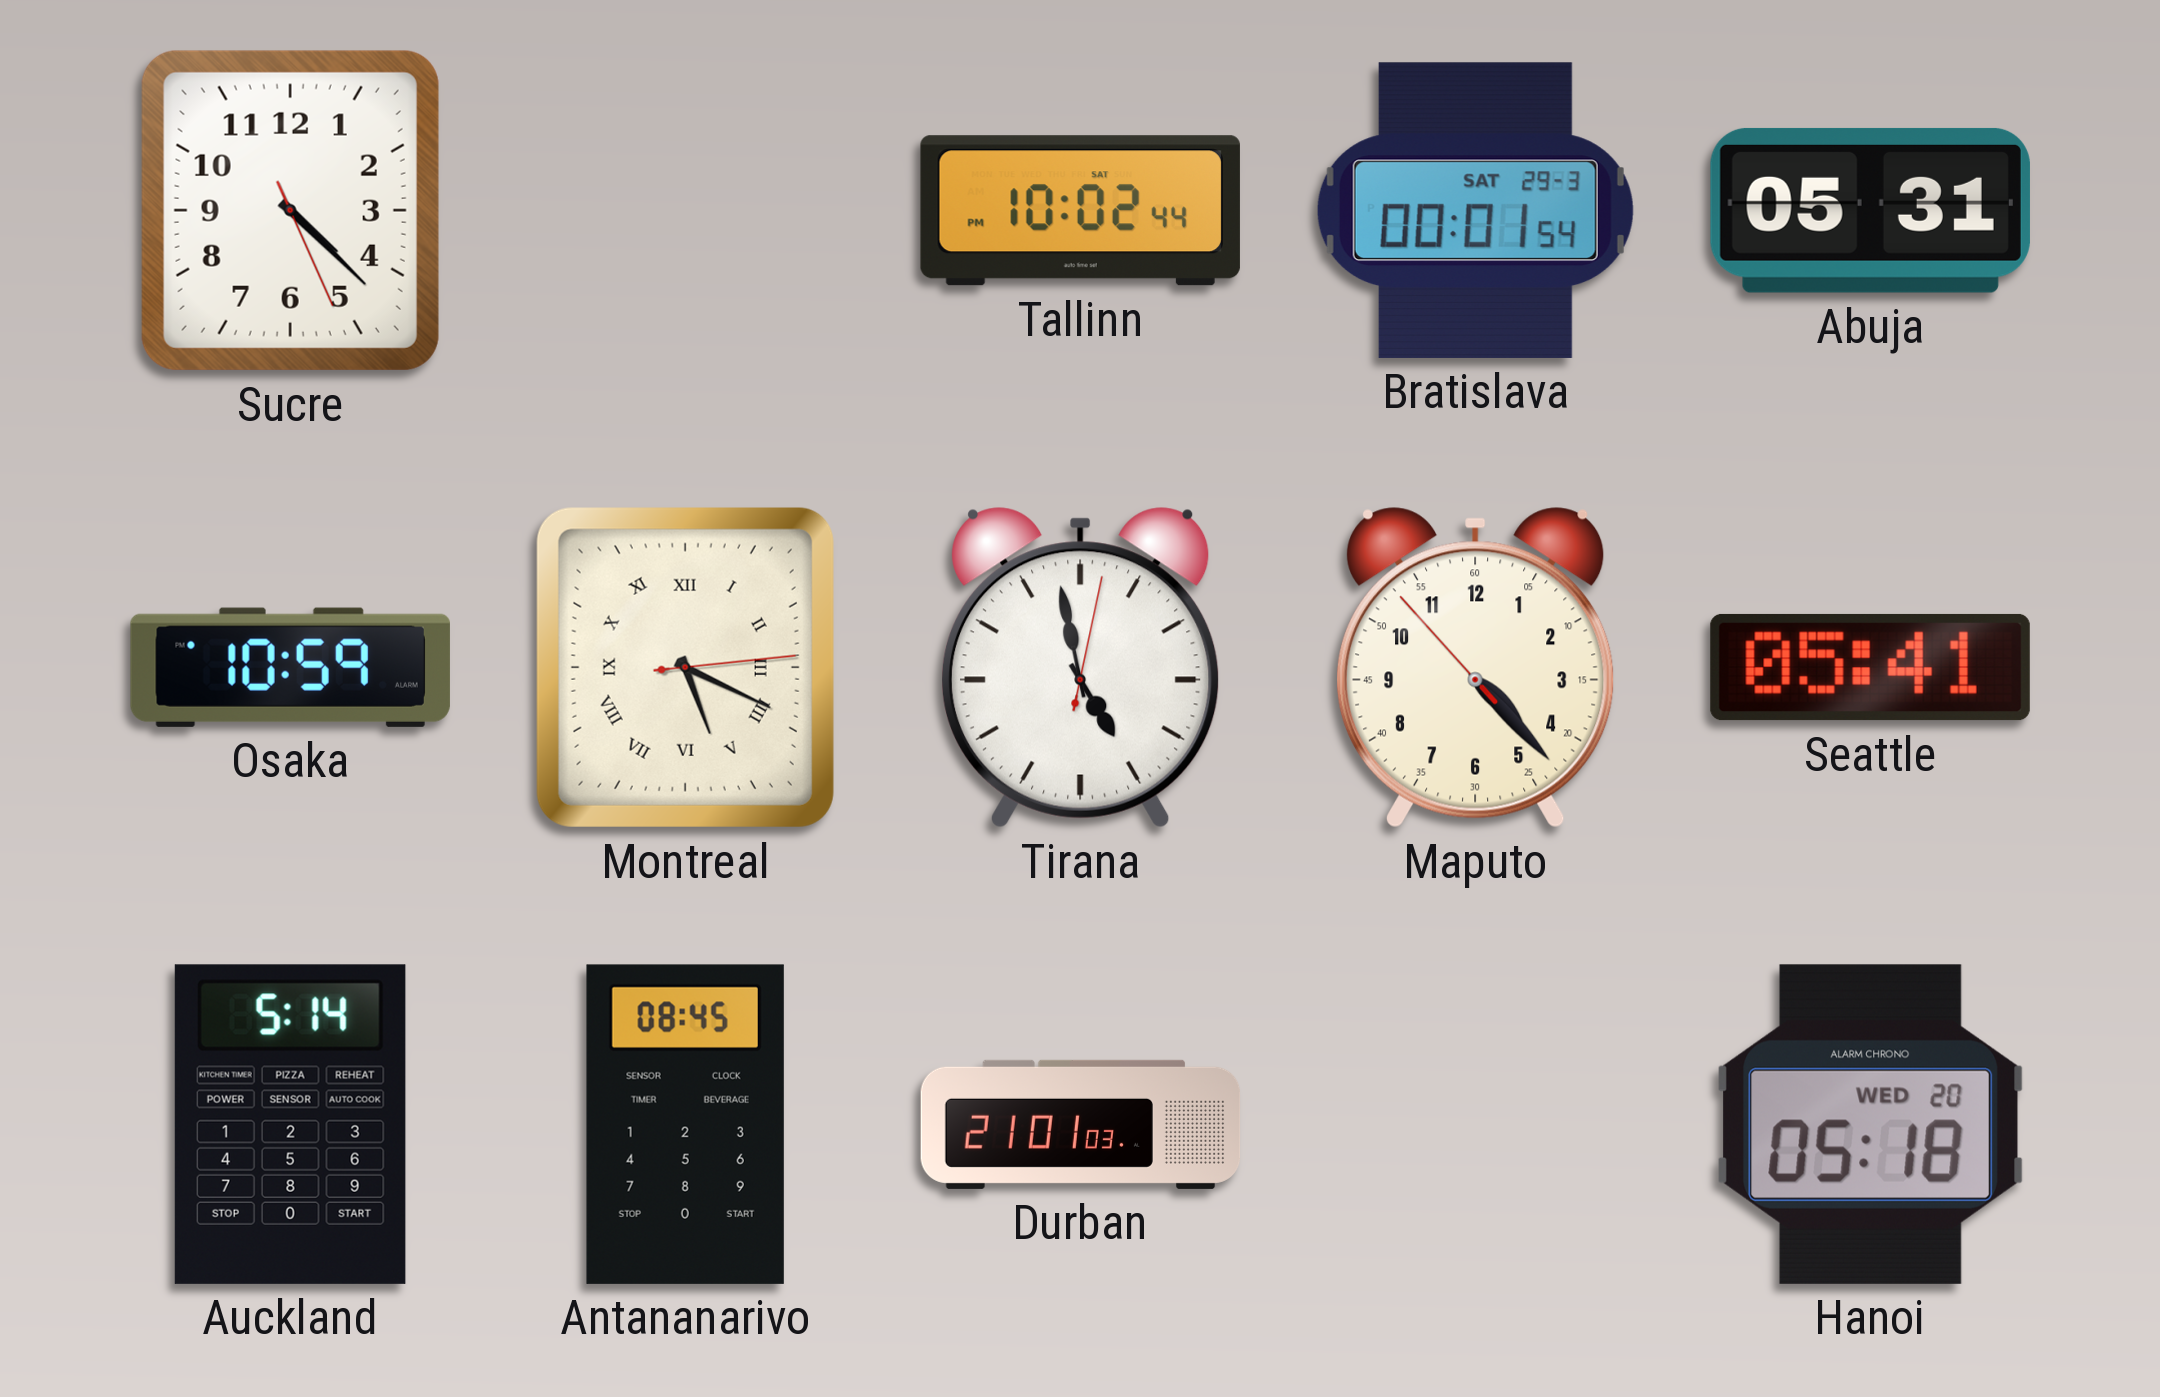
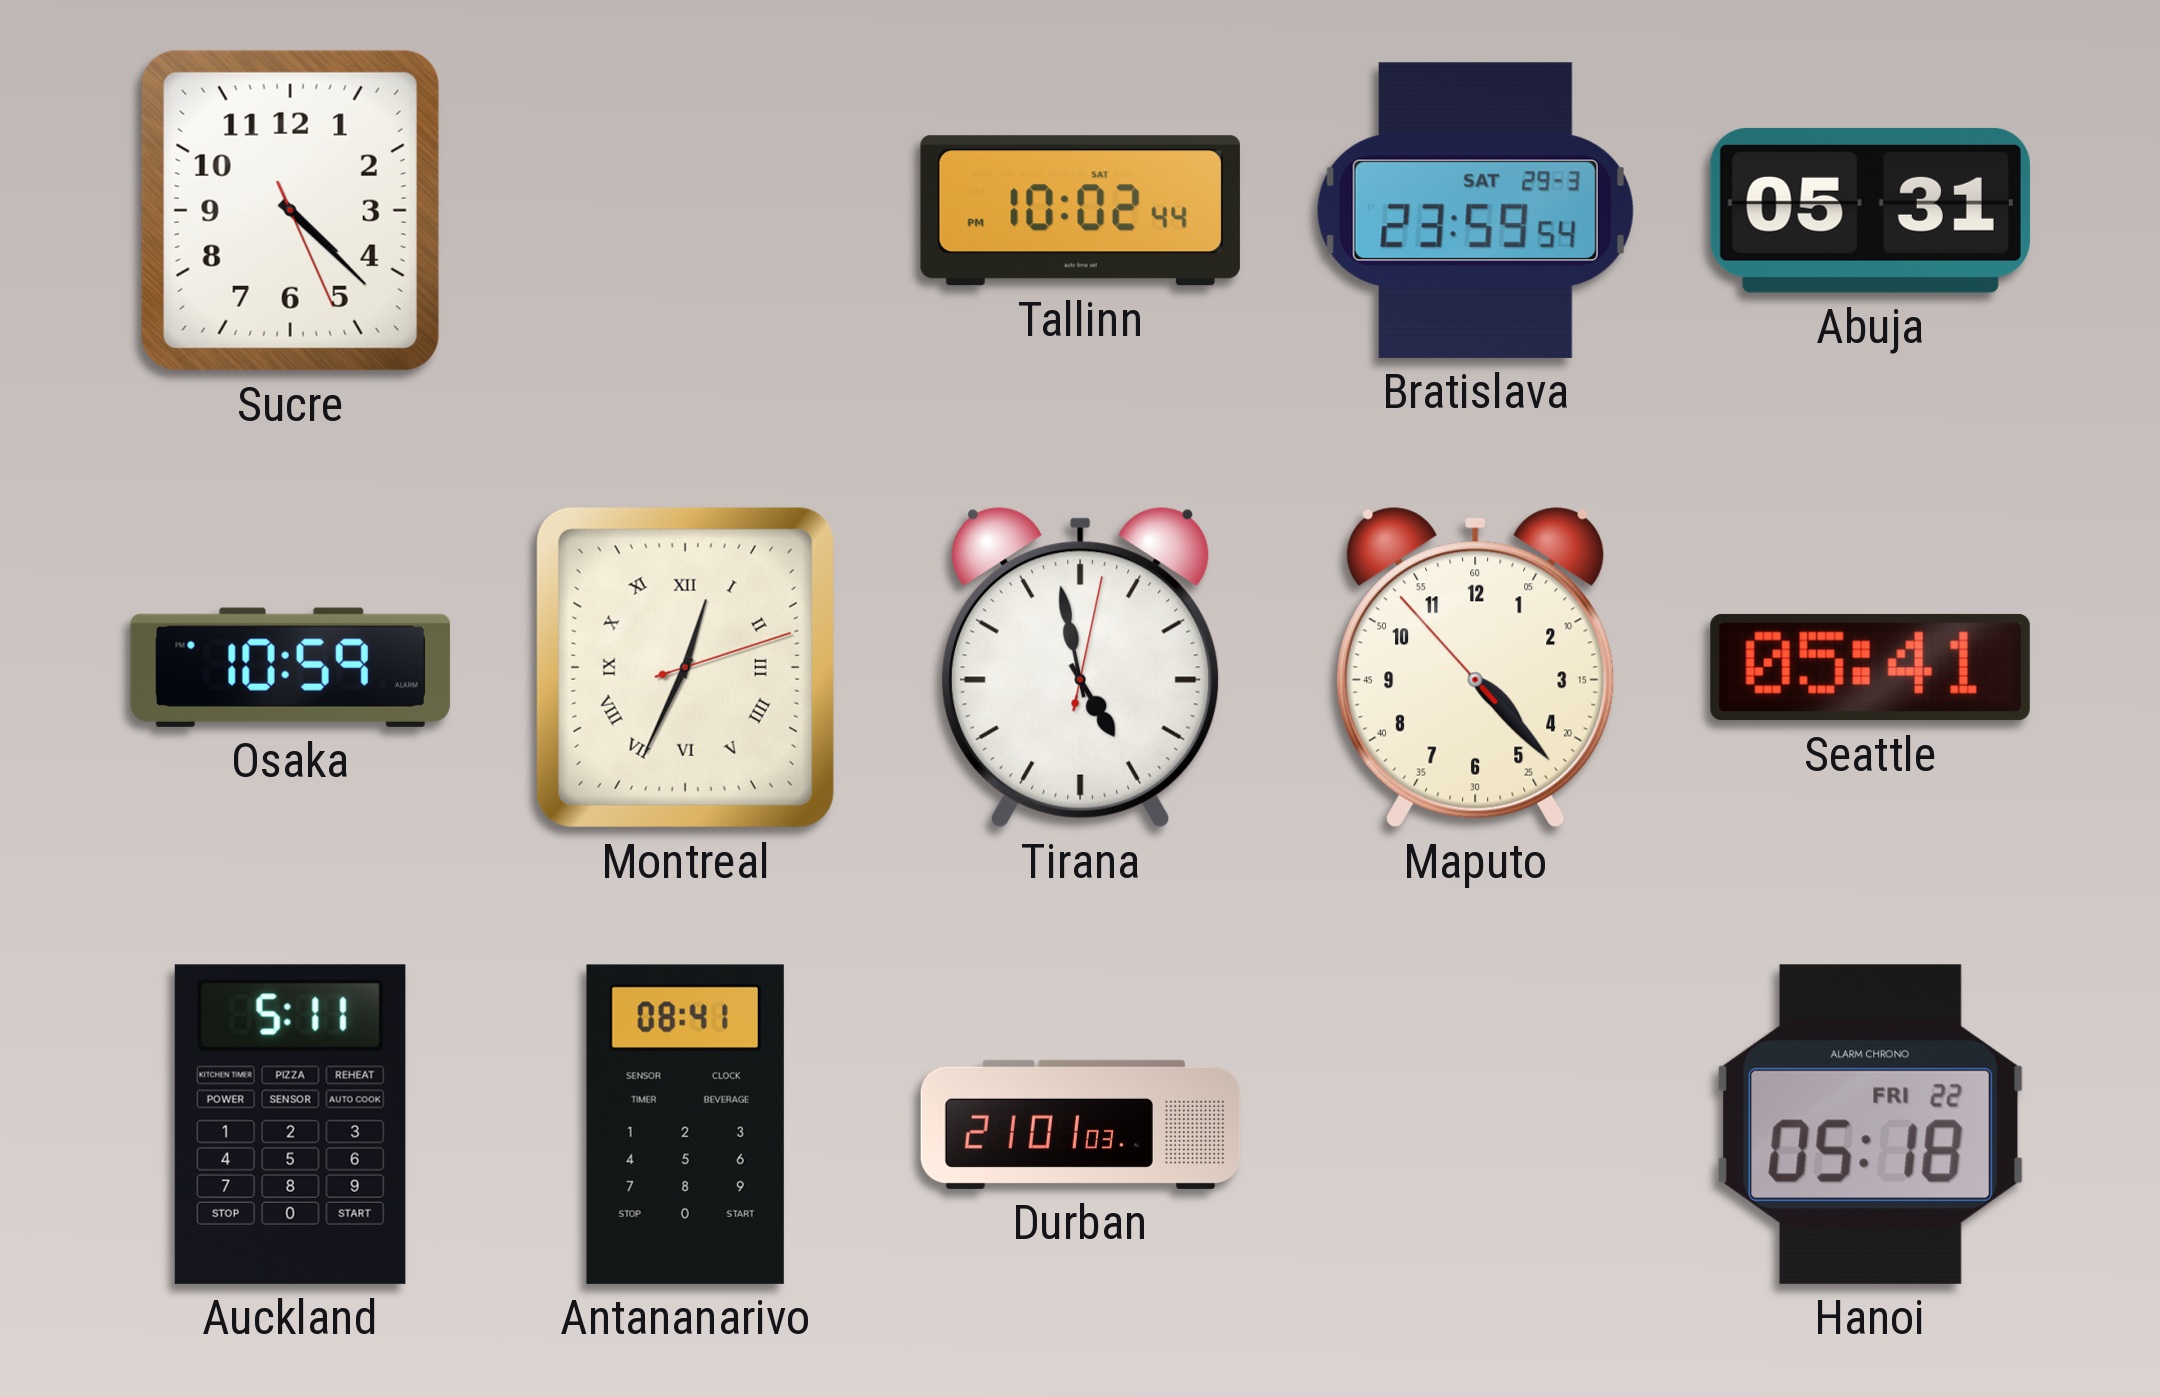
Bratislava: 00:01 -> 23:59 (1475, 210)
Montreal: 5:19 -> 12:34 (685, 667)
Auckland: 5:14 -> 5:11 (290, 1124)
Antananarivo: 08:45 -> 08:41 (685, 1124)
Hanoi date: WED 20 -> FRI 22 (1871, 1124)
